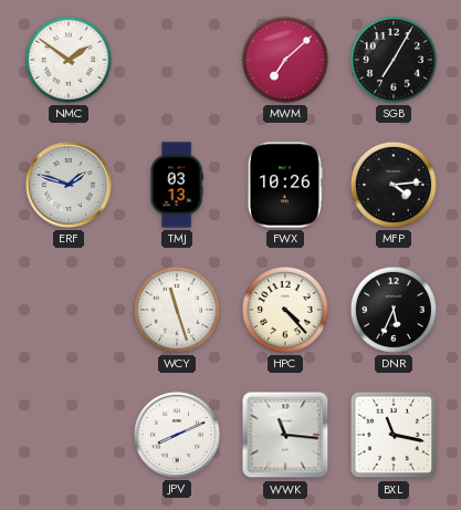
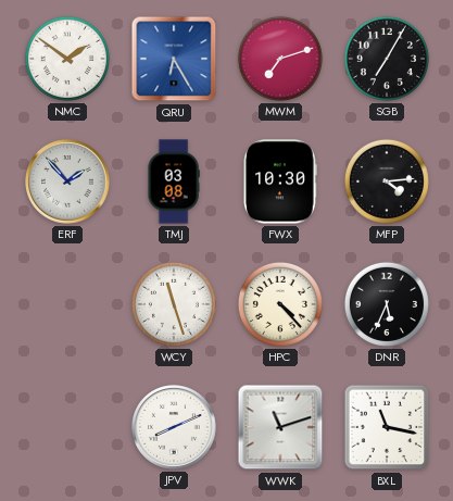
QRU: none -> 6:25 (174, 59)
MWM: 7:08 -> 7:12 (280, 59)
ERF: 1:48 -> 1:53 (67, 181)
TMJ: 03:13 -> 03:08 (174, 181)
FWX: 10:26 -> 10:30 (281, 181)
WWK: 11:16 -> 11:12 (280, 427)
